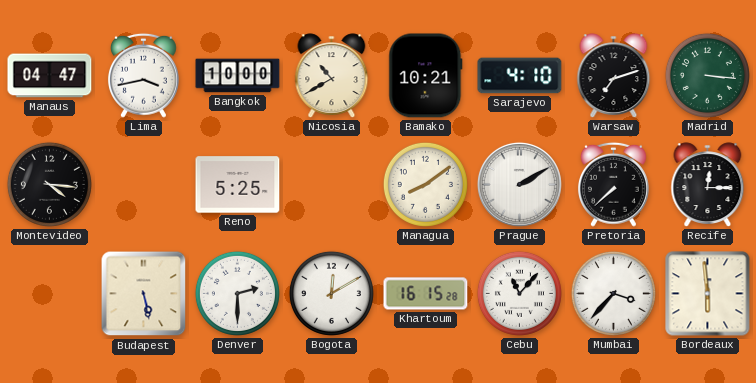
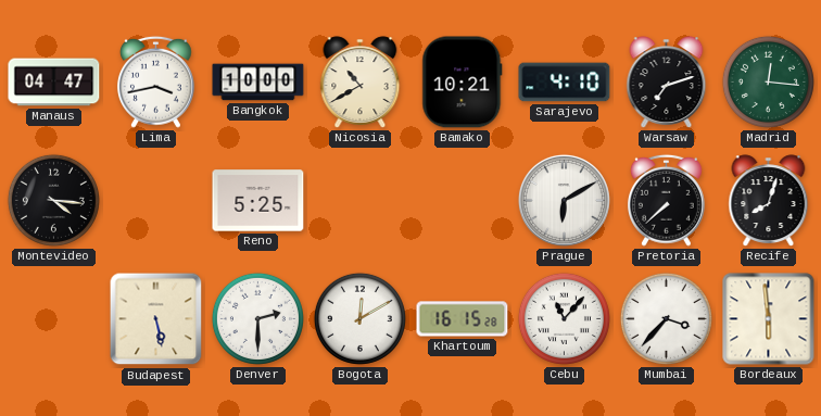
Madrid: 3:16 -> 12:16 (768, 81)
Managua: 8:09 -> none (425, 184)
Prague: 2:10 -> 6:10 (564, 200)
Recife: 12:15 -> 8:03 (769, 201)
